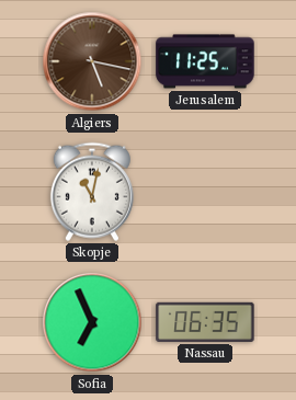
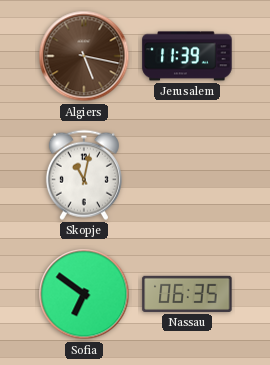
Jerusalem: 11:25 -> 11:39 (187, 56)
Sofia: 6:56 -> 6:51 (84, 294)
